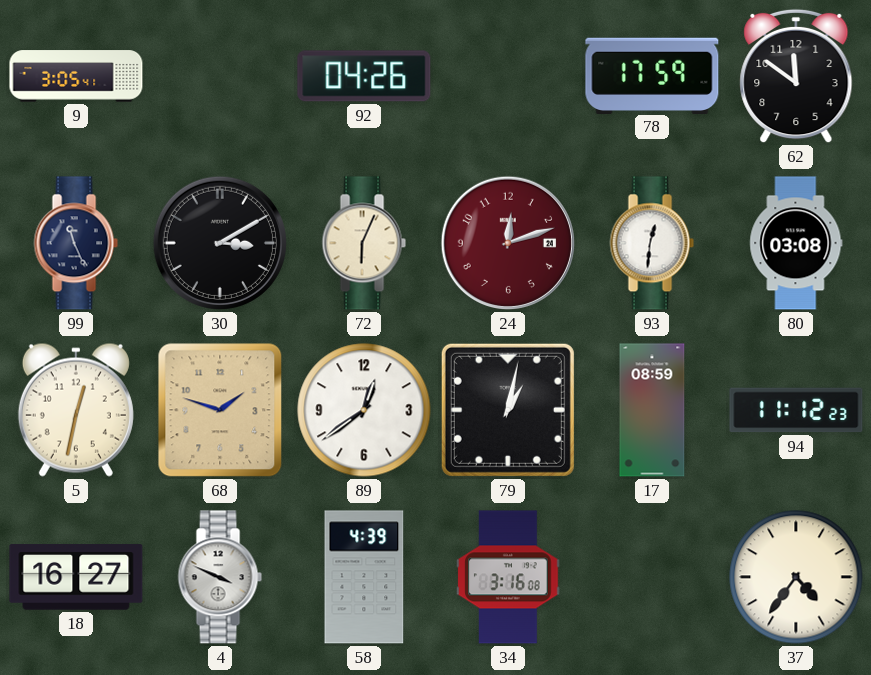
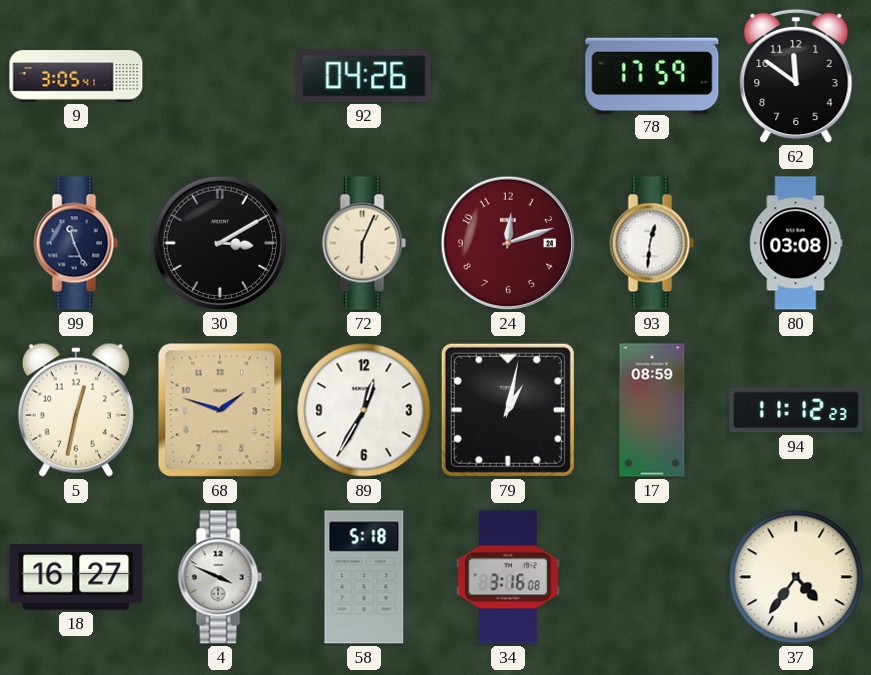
89: 12:39 -> 12:35 (364, 410)
58: 4:39 -> 5:18 (364, 577)
